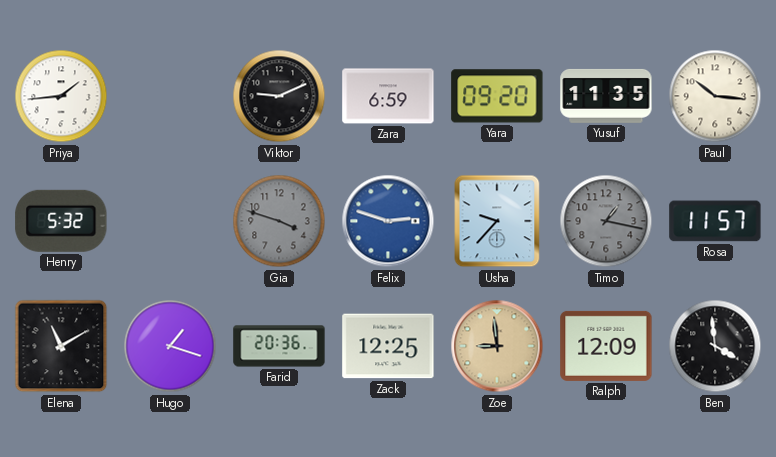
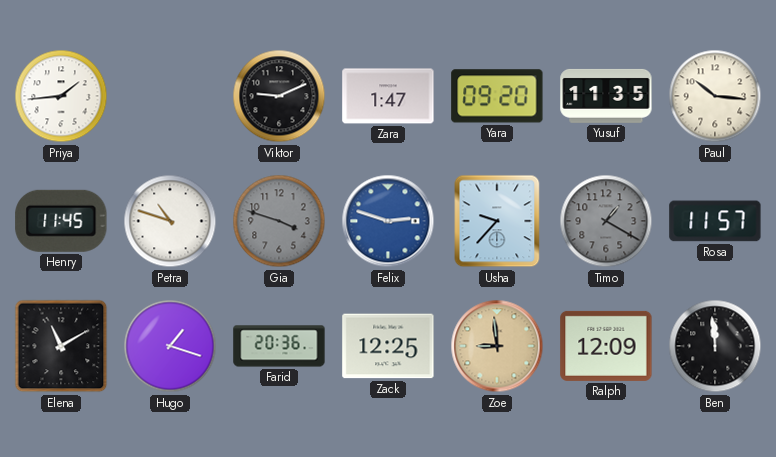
Zara: 6:59 -> 1:47 (388, 96)
Henry: 5:32 -> 11:45 (61, 221)
Petra: none -> 10:48 (170, 221)
Timo: 1:17 -> 1:20 (606, 221)
Ben: 3:59 -> 11:59 (715, 346)
